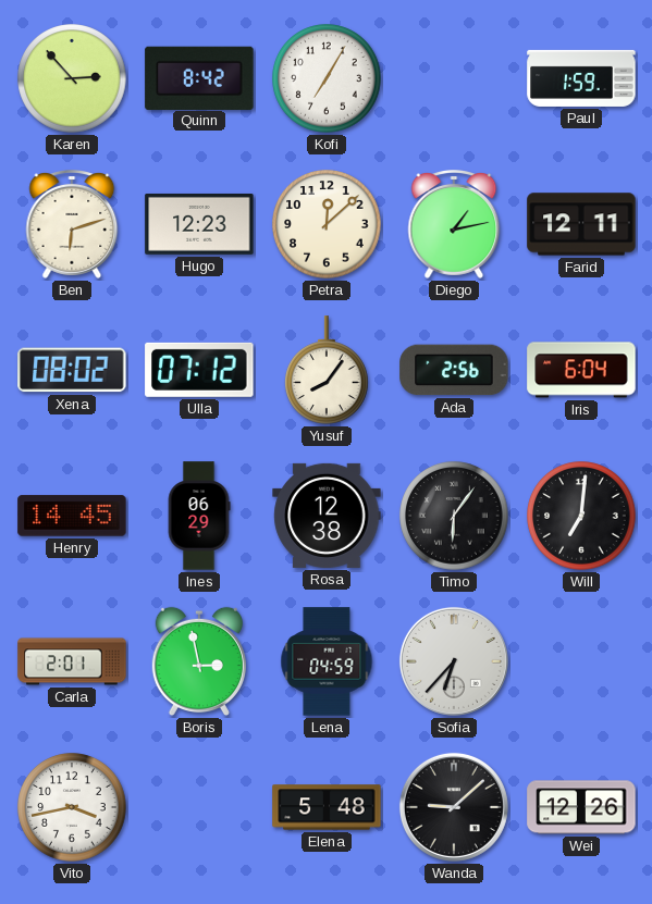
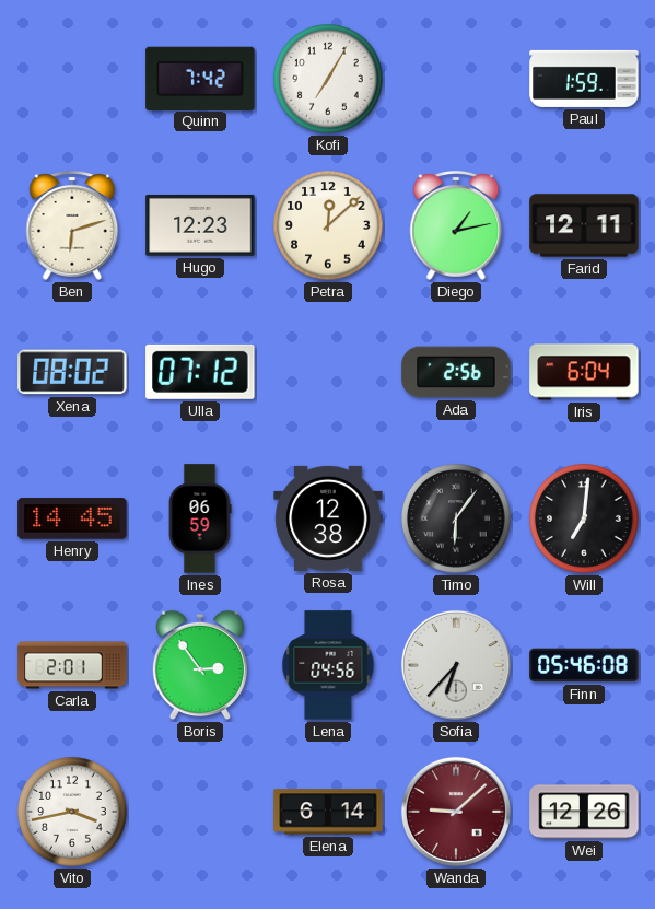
Karen: 2:53 -> none (72, 78)
Quinn: 8:42 -> 7:42 (200, 78)
Yusuf: 8:06 -> none (328, 370)
Ines: 06:29 -> 06:59 (200, 518)
Boris: 2:58 -> 2:54 (200, 665)
Lena: 04:59 -> 04:56 (328, 665)
Finn: none -> 05:46 (584, 665)
Elena: 5:48 -> 6:14 (328, 812)
Wanda dial: black -> burgundy (456, 812)
